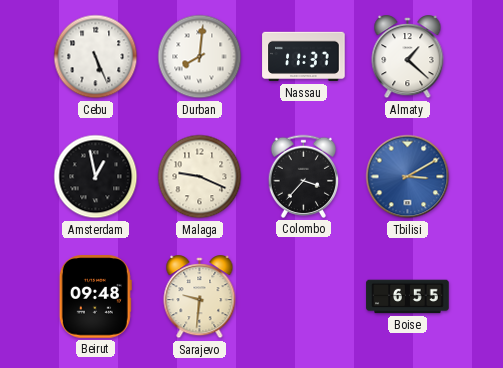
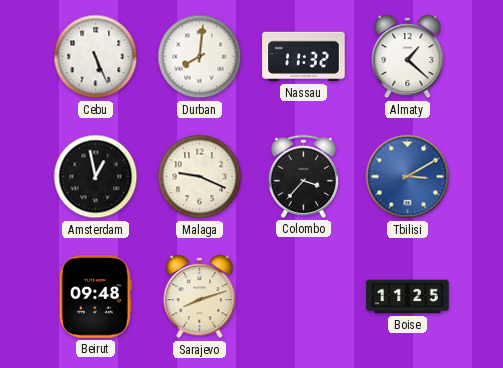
Nassau: 11:37 -> 11:32 (304, 57)
Sarajevo: 9:31 -> 8:12 (200, 297)
Boise: 6:55 -> 11:25 (408, 297)
